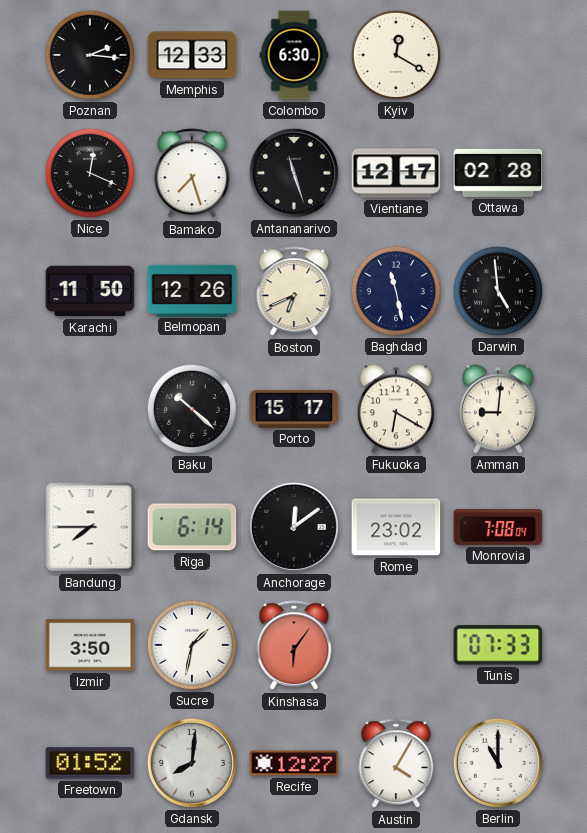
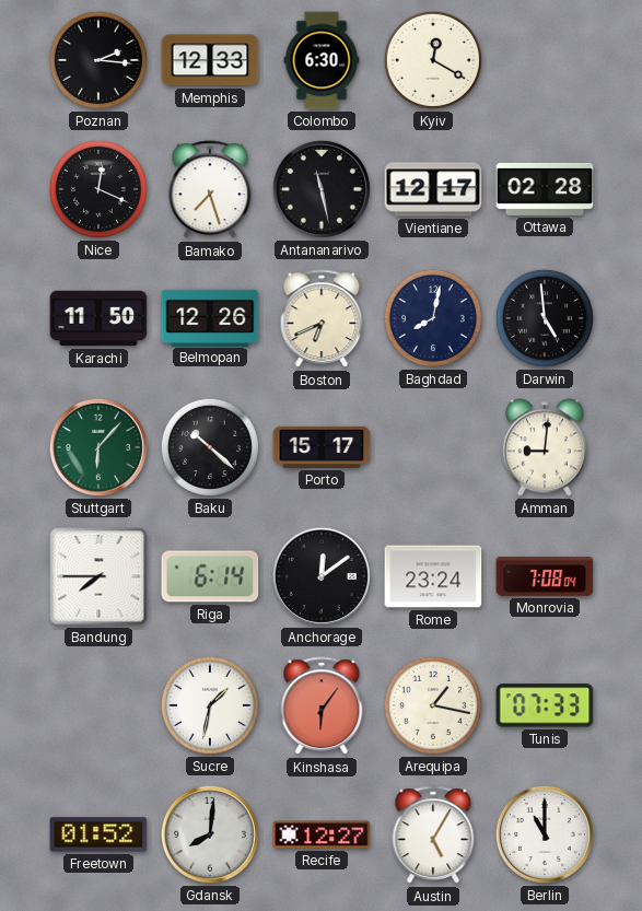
Antananarivo: 11:27 -> 11:28 (322, 189)
Baghdad: 11:28 -> 8:02 (433, 318)
Stuttgart: none -> 6:07 (98, 447)
Fukuoka: 6:20 -> none (396, 409)
Rome: 23:02 -> 23:24 (433, 576)
Izmir: 3:50 -> none (90, 645)
Arequipa: none -> 1:17 (433, 705)
Austin: 4:05 -> 5:05 (433, 836)
